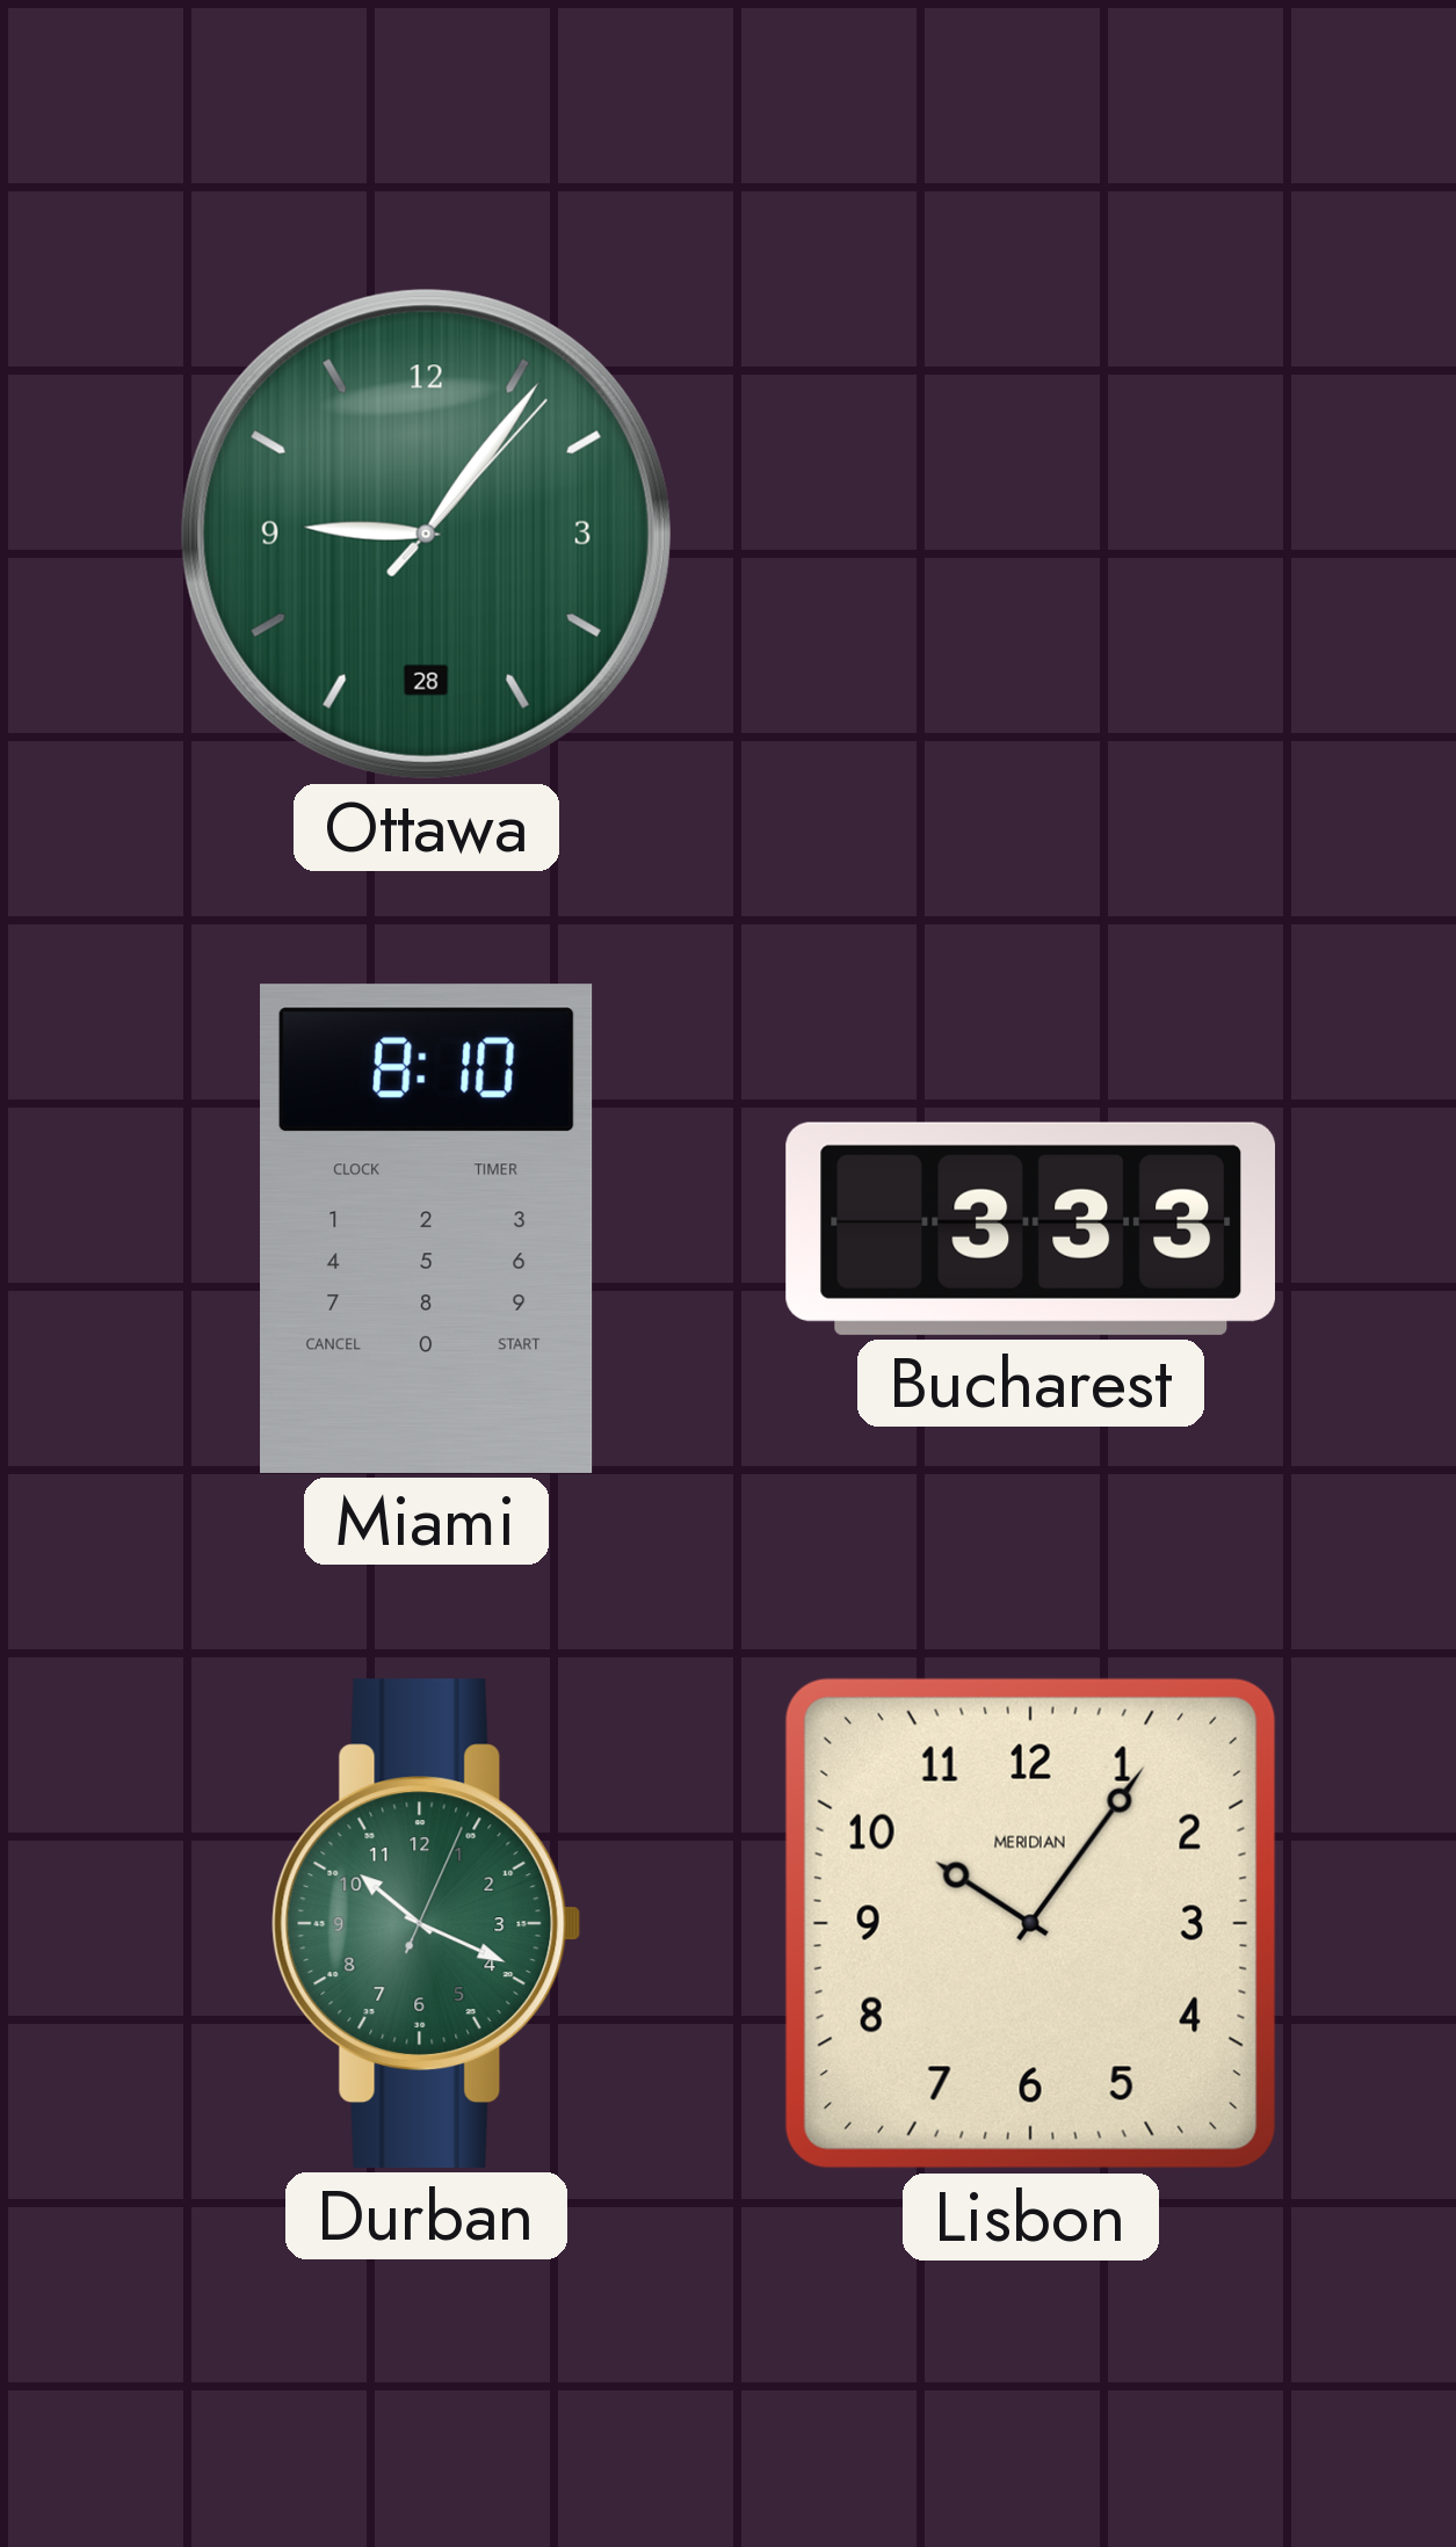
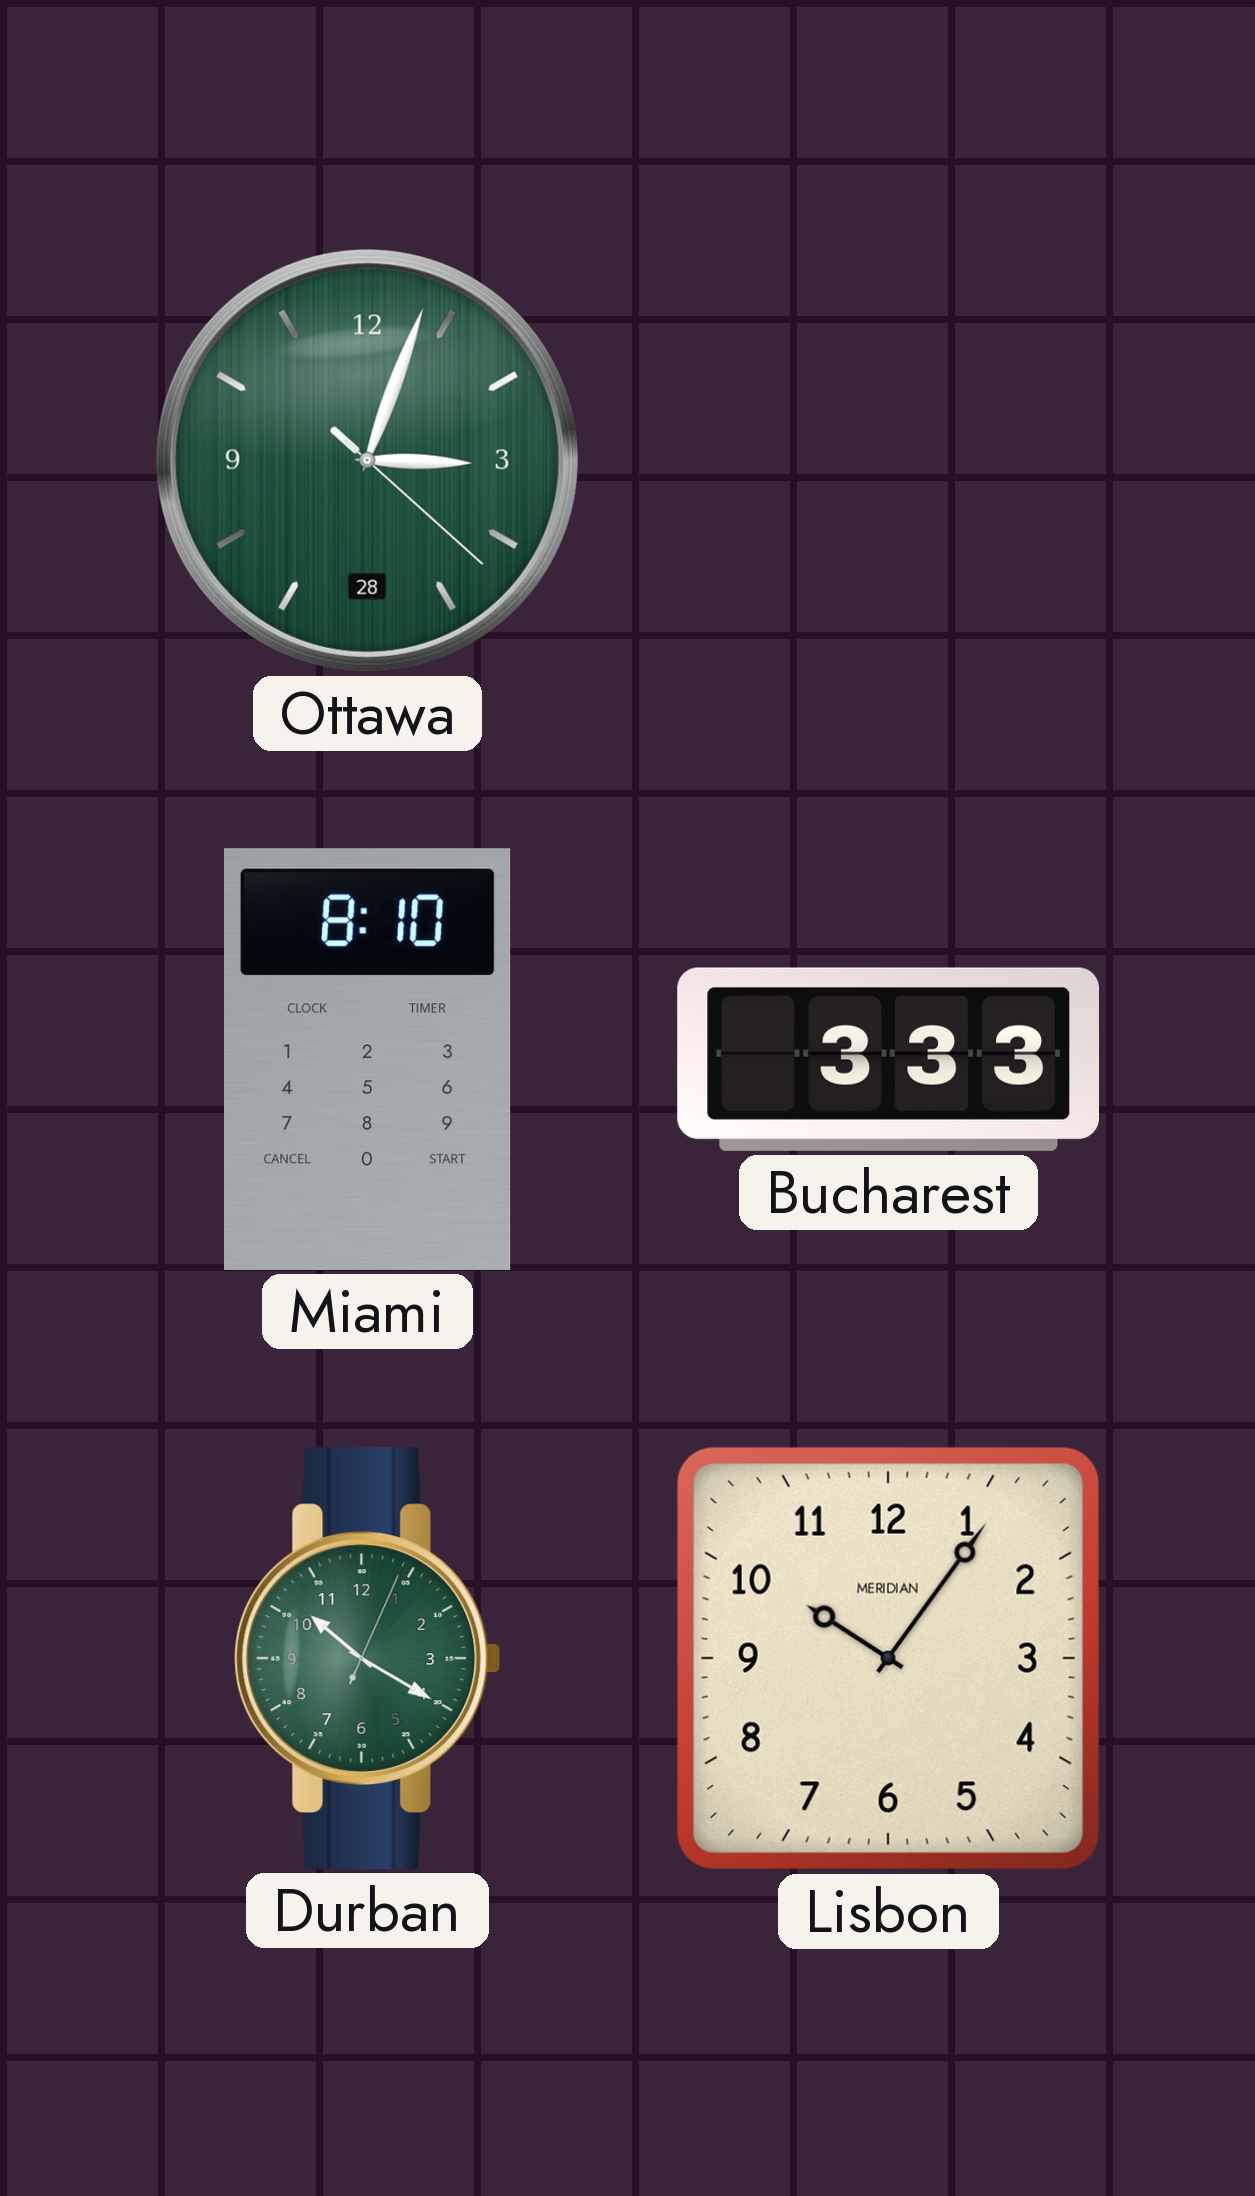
Ottawa: 9:06 -> 3:03 (367, 460)
Durban: 10:19 -> 10:20 (368, 1658)
